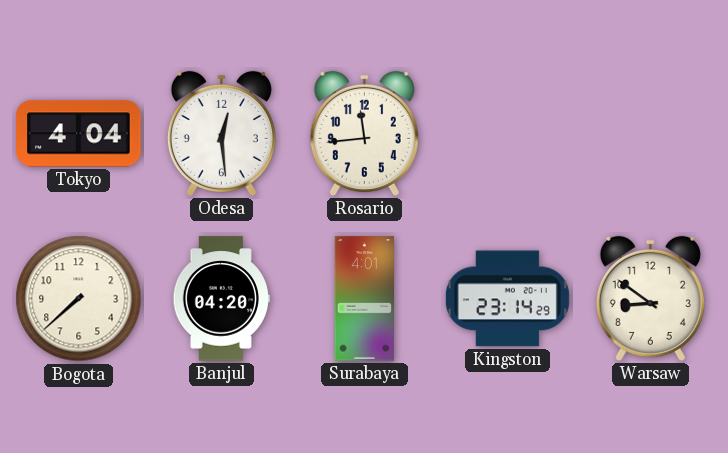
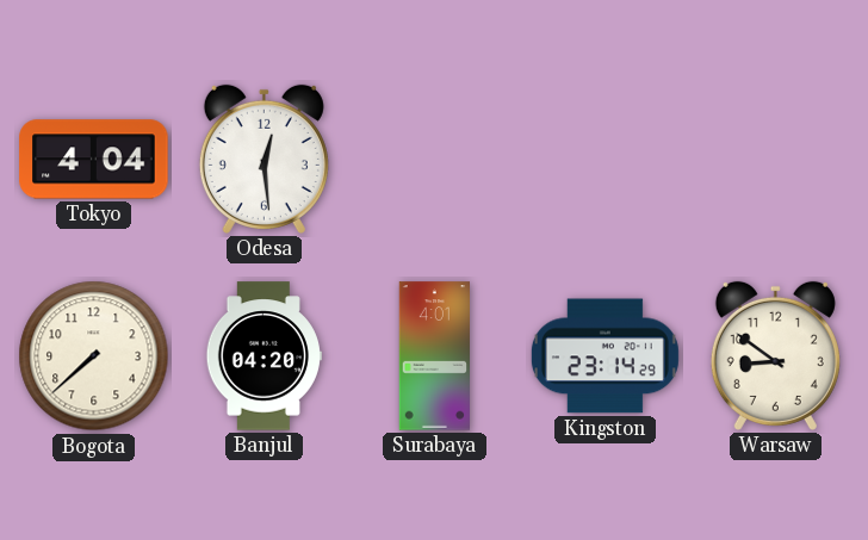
Rosario: 11:44 -> none (364, 133)
